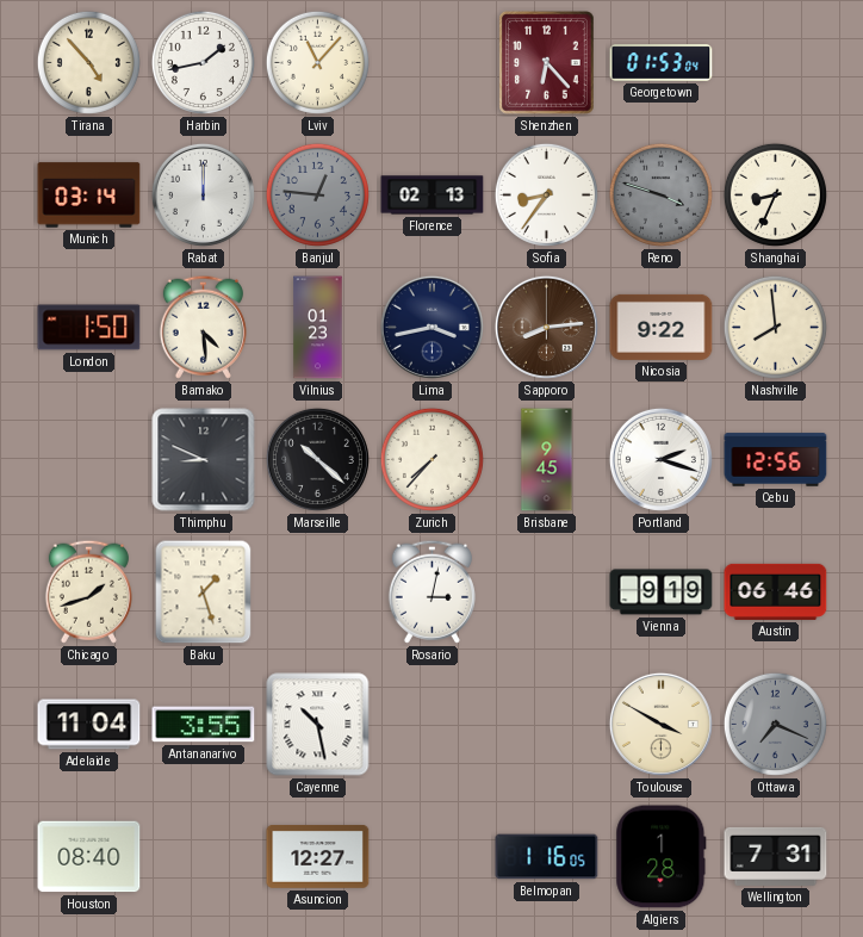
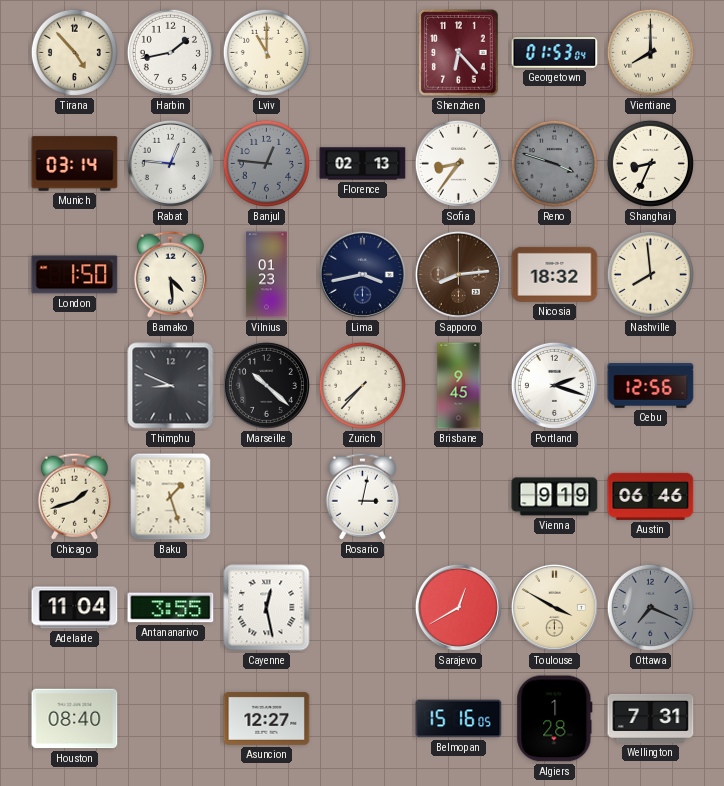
Lviv: 11:07 -> 11:00 (266, 52)
Vientiane: none -> 8:00 (650, 52)
Rabat: 12:00 -> 12:46 (170, 163)
Nicosia: 9:22 -> 18:32 (555, 274)
Cayenne: 10:28 -> 12:28 (267, 608)
Sarajevo: none -> 12:40 (458, 607)
Belmopan: 1:16 -> 15:16 (459, 719)
